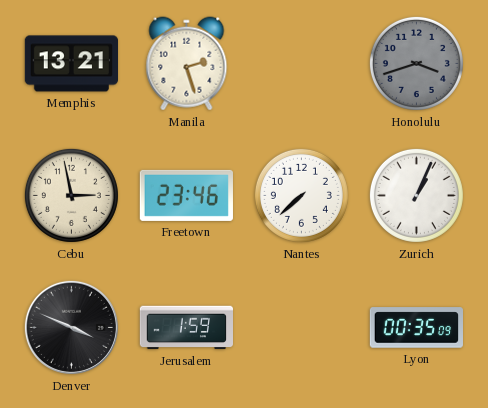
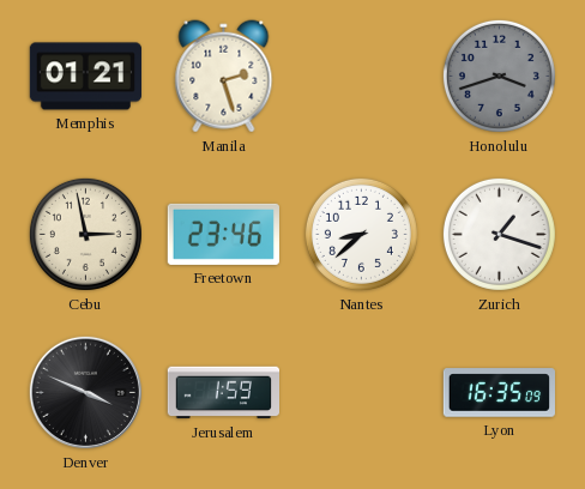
Memphis: 13:21 -> 01:21 (86, 77)
Nantes: 7:38 -> 8:38 (361, 234)
Zurich: 1:04 -> 1:18 (499, 234)
Lyon: 00:35 -> 16:35 (499, 393)
